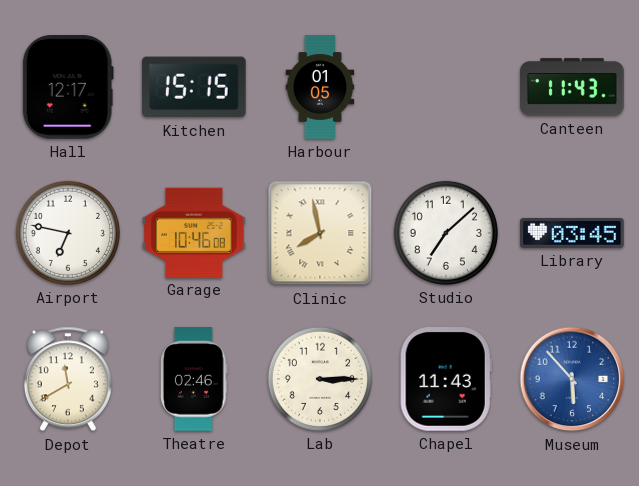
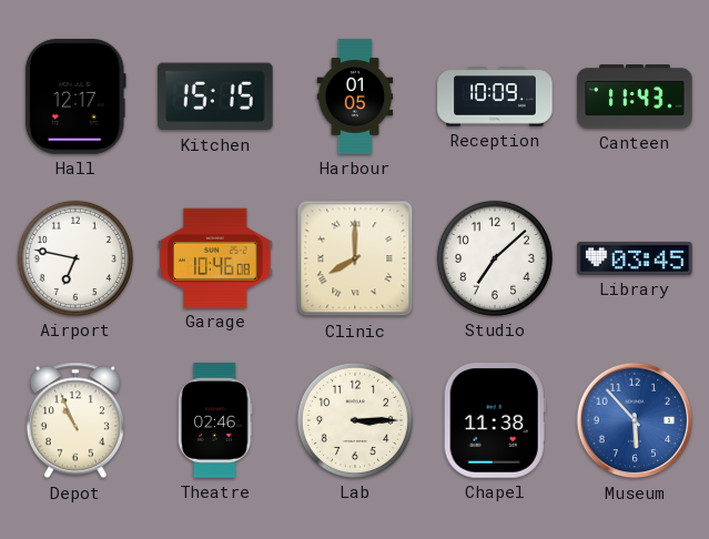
Reception: none -> 10:09 (495, 96)
Clinic: 7:58 -> 8:00 (355, 258)
Depot: 11:40 -> 10:56 (75, 420)
Chapel: 11:43 -> 11:38 (495, 420)
